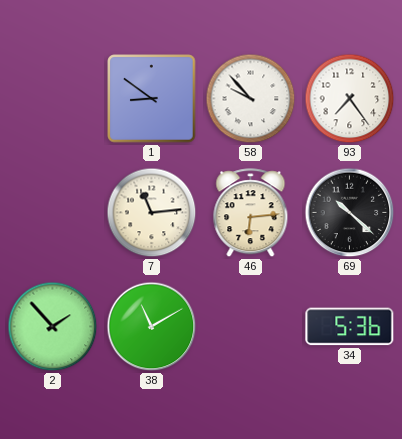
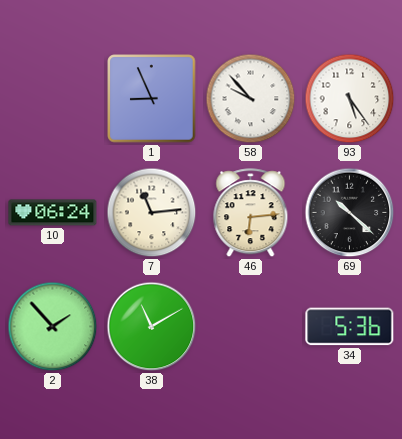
1: 8:51 -> 8:56 (152, 99)
93: 7:24 -> 5:24 (350, 99)
10: none -> 06:24 (53, 213)
